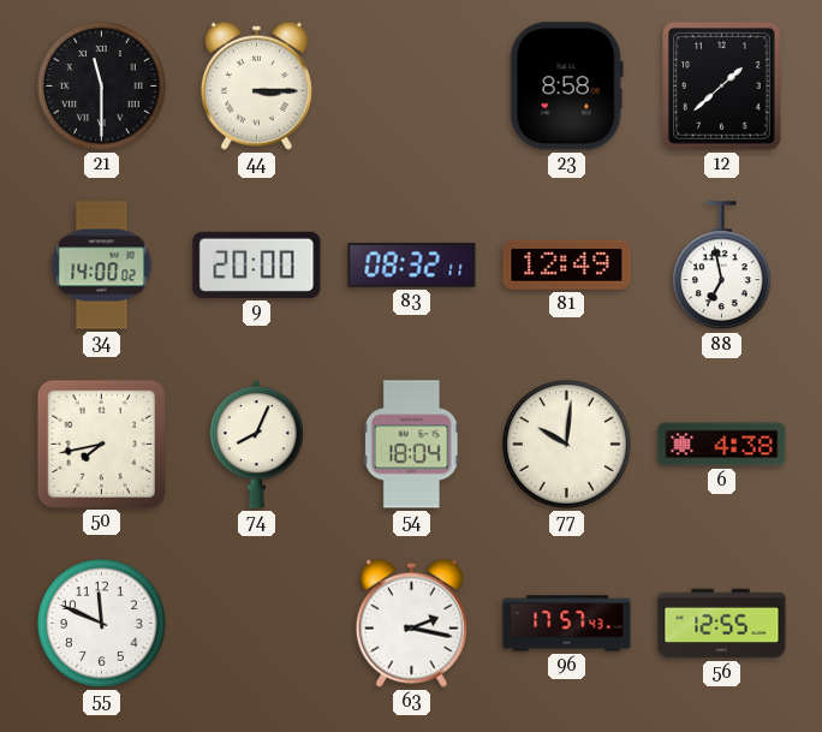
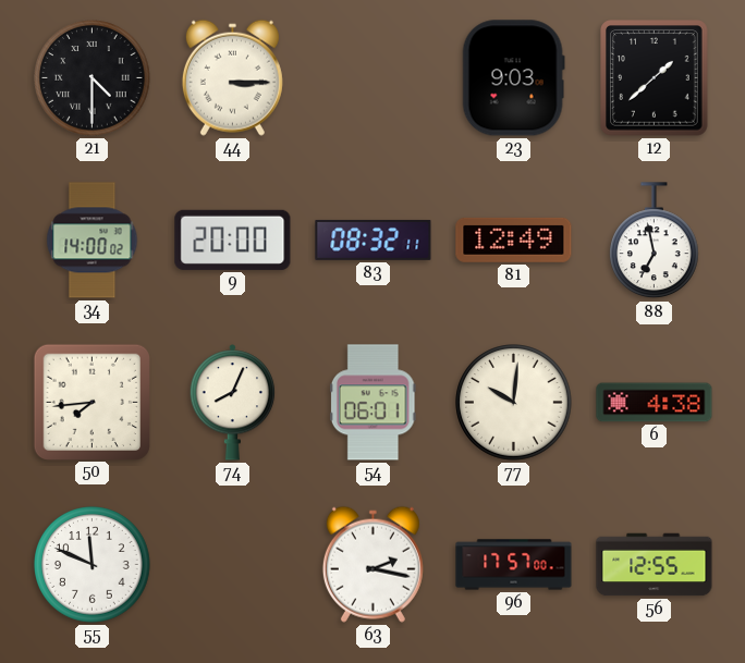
21: 11:30 -> 4:30 (93, 78)
23: 8:58 -> 9:03 (513, 78)
50: 7:43 -> 7:44 (91, 402)
54: 18:04 -> 06:01 (373, 403)
96: 17:57:43 -> 17:57:00 (514, 565)
